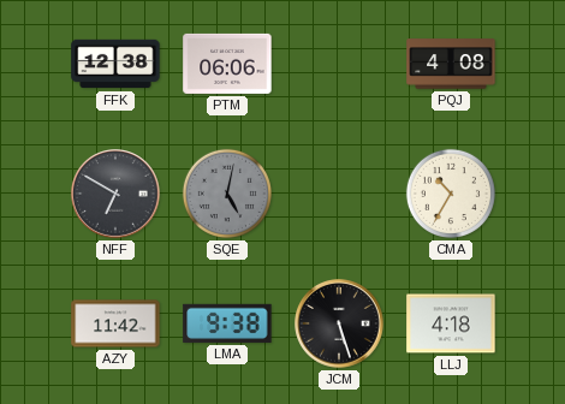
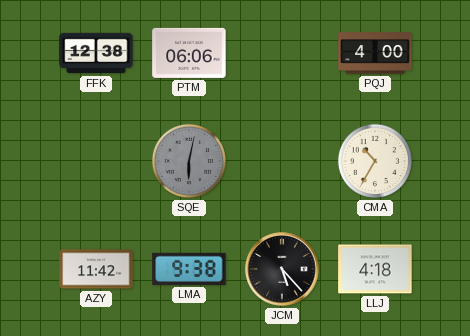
PQJ: 4:08 -> 4:00 (375, 53)
NFF: 6:50 -> none (115, 194)
SQE: 5:02 -> 6:02 (189, 161)
JCM: 5:27 -> 5:23 (282, 269)
